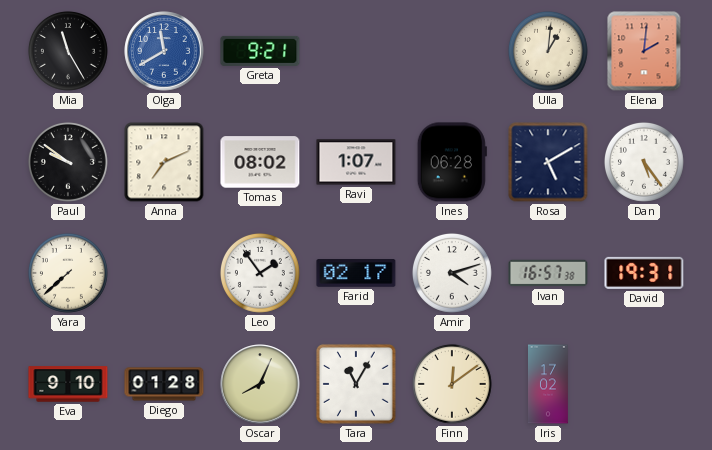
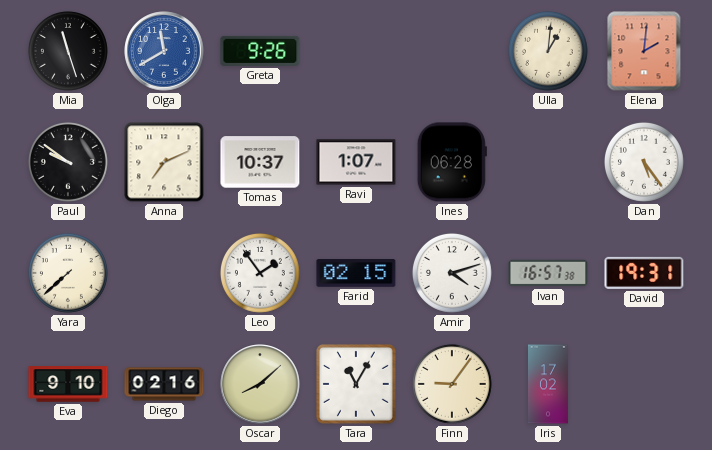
Mia: 11:25 -> 11:27 (68, 51)
Greta: 9:21 -> 9:26 (260, 51)
Tomas: 08:02 -> 10:37 (260, 162)
Rosa: 5:10 -> none (548, 162)
Farid: 02:17 -> 02:15 (356, 273)
Diego: 01:28 -> 02:16 (164, 384)
Oscar: 8:04 -> 8:08 (260, 384)
Finn: 12:09 -> 9:06 (452, 384)
